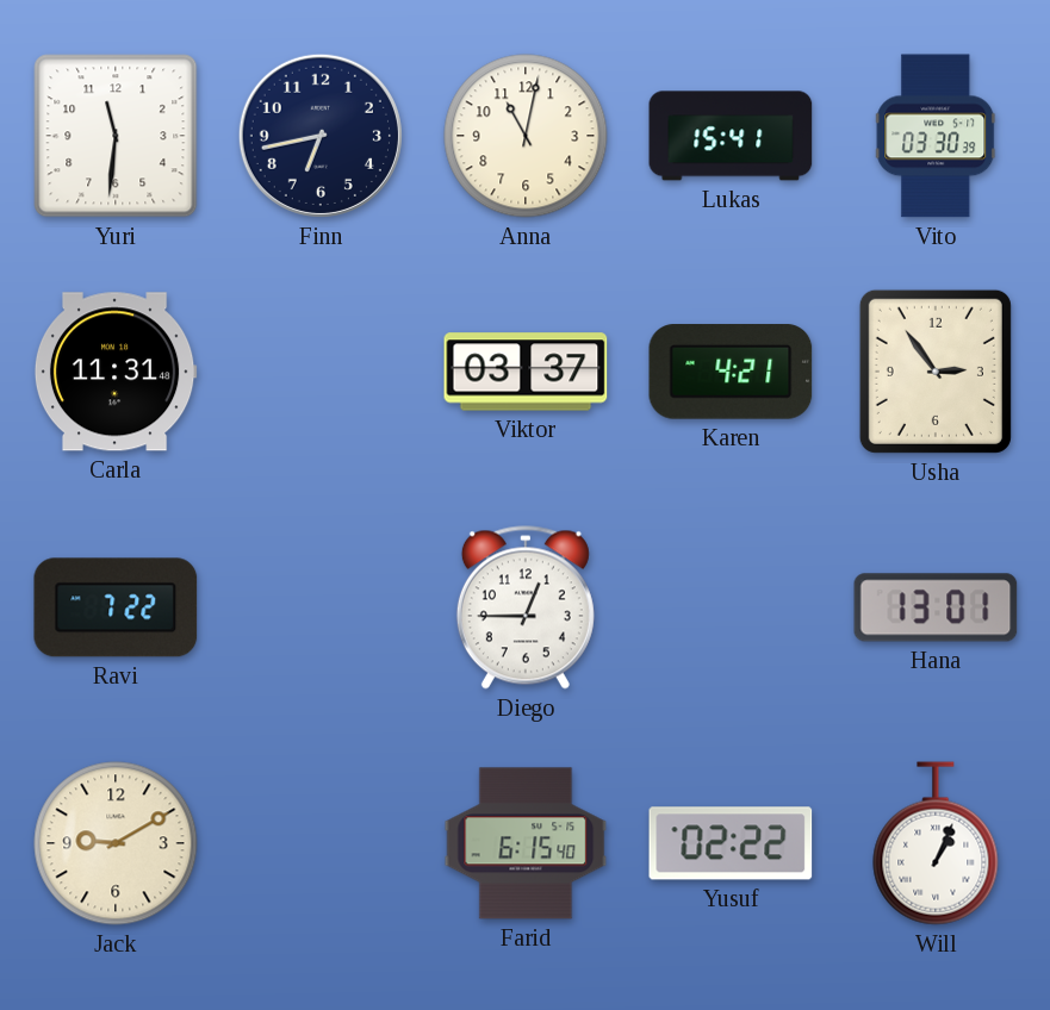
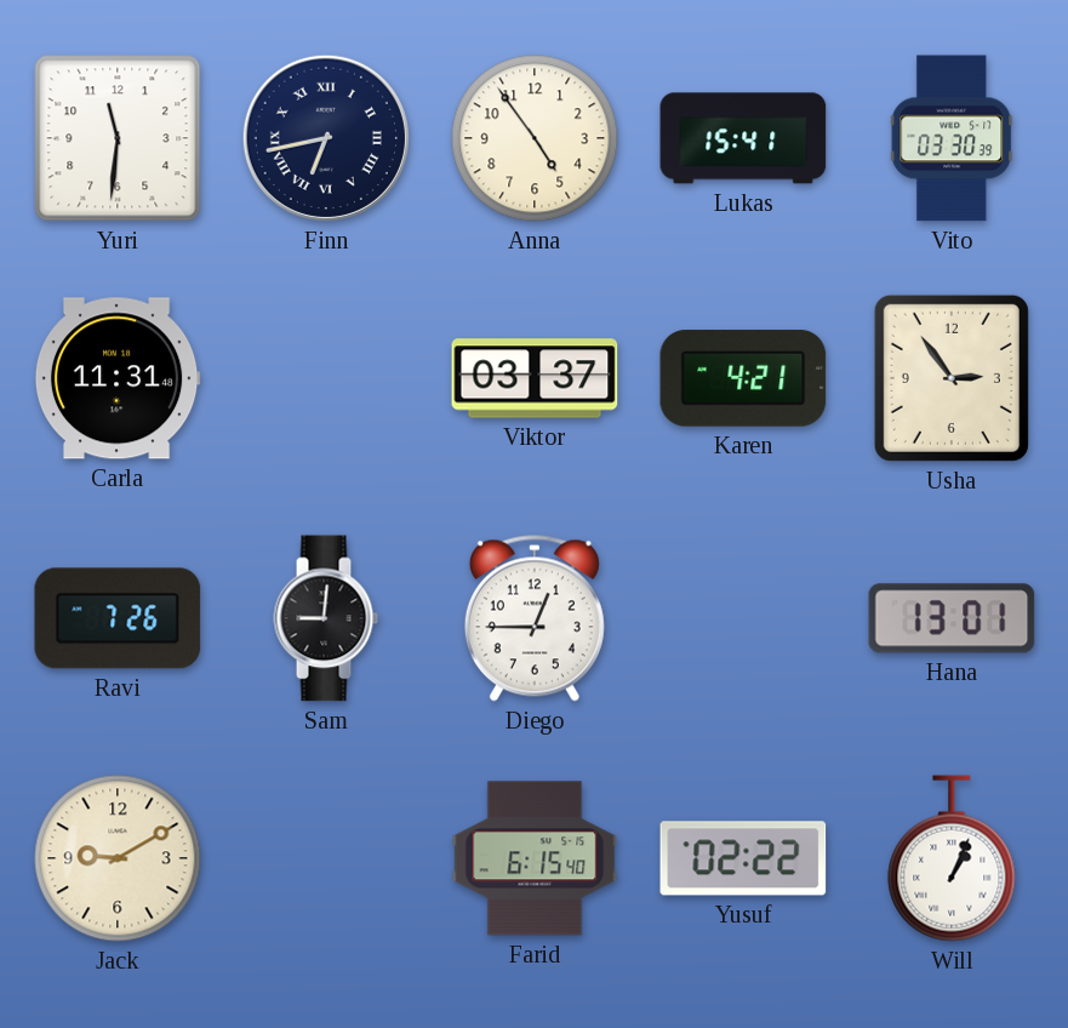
Finn numerals: Arabic -> Roman (326, 138)
Anna: 11:02 -> 4:54 (535, 138)
Ravi: 7:22 -> 7:26 (118, 618)
Sam: none -> 9:01 (326, 618)
